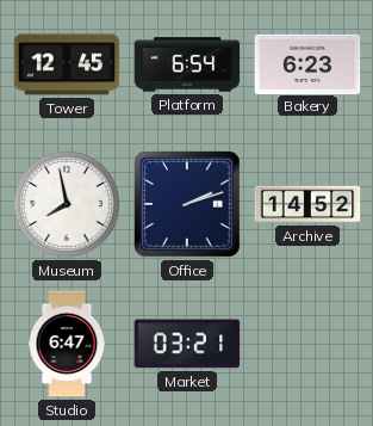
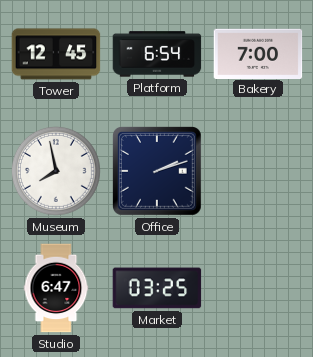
Bakery: 6:23 -> 7:00 (258, 53)
Archive: 14:52 -> none (307, 204)
Market: 03:21 -> 03:25 (157, 288)
